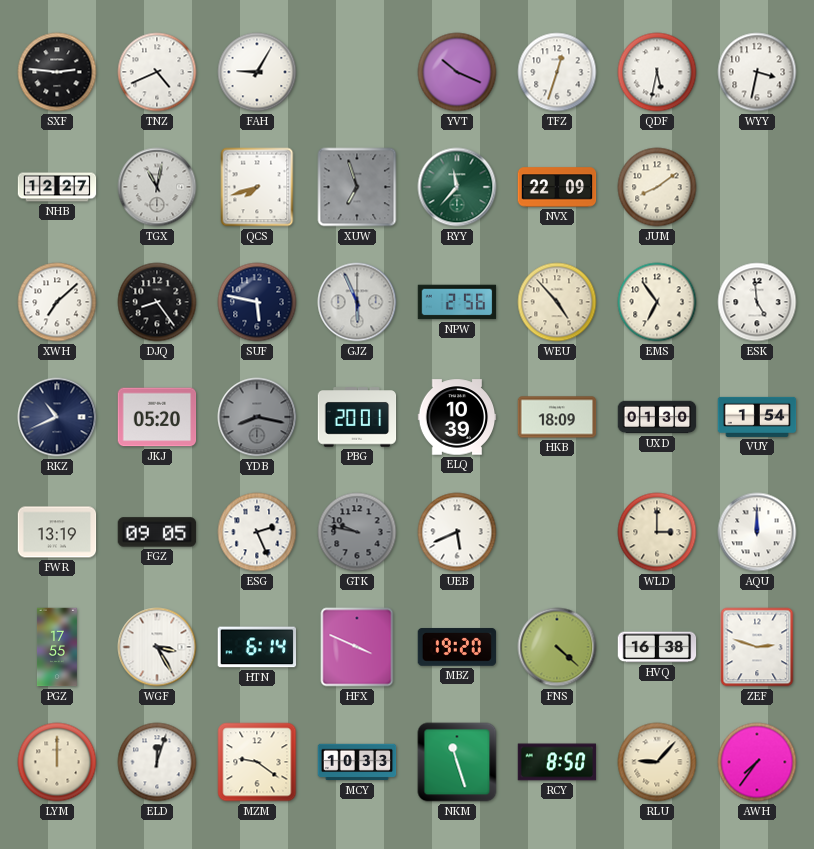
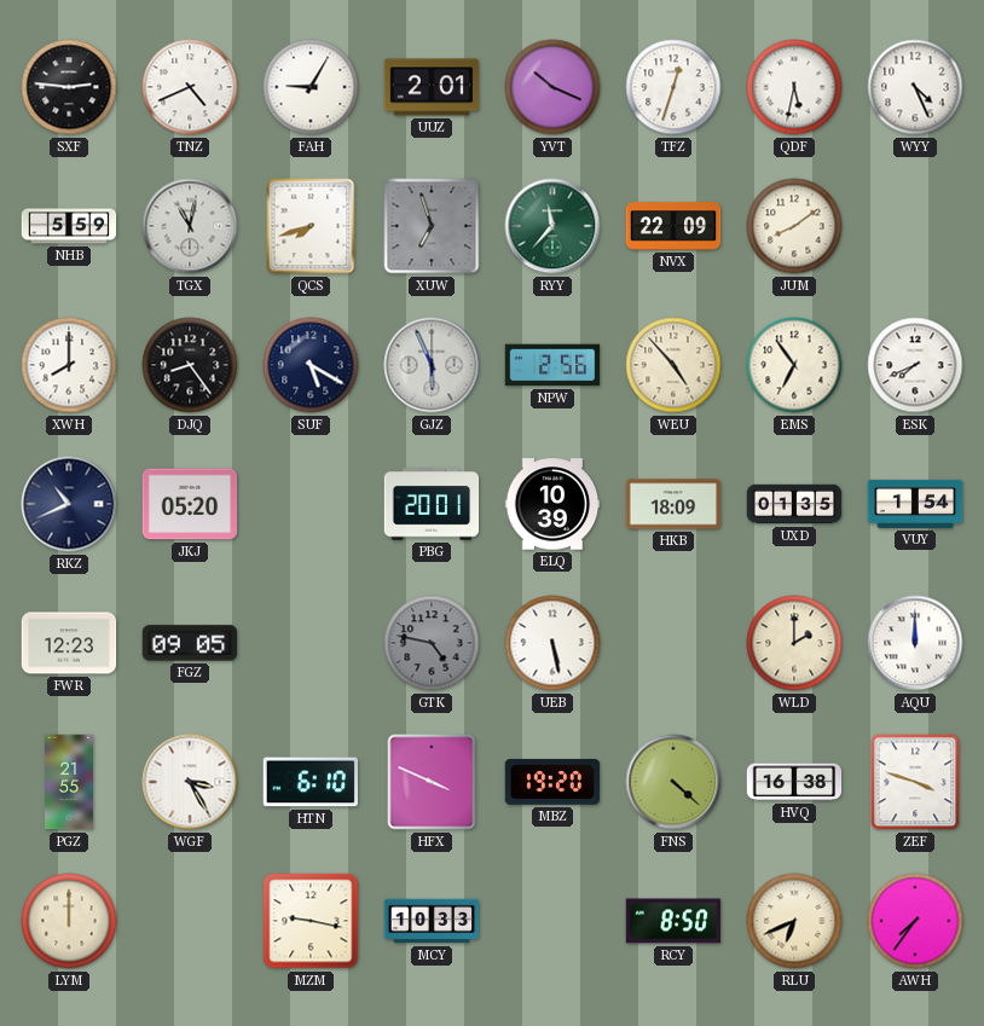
UUZ: none -> 2:01 (432, 87)
WYY: 3:32 -> 4:26 (915, 87)
NHB: 12:27 -> 5:59 (69, 226)
XWH: 7:08 -> 8:00 (69, 365)
SUF: 5:47 -> 5:20 (311, 365)
ESK: 4:59 -> 7:41 (915, 365)
YDB: 8:17 -> none (257, 417)
UXD: 01:30 -> 01:35 (794, 504)
FWR: 13:19 -> 12:23 (69, 643)
ESG: 2:26 -> none (257, 532)
GTK: 9:47 -> 4:47 (432, 643)
UEB: 5:41 -> 5:28 (552, 643)
WLD: 3:00 -> 2:00 (794, 643)
PGZ: 17:55 -> 21:55 (69, 782)
HTN: 6:14 -> 6:10 (309, 782)
ZEF: 2:48 -> 3:48 (915, 782)
ELD: 12:03 -> none (157, 762)
MZM: 9:21 -> 9:17 (311, 921)
NKM: 11:27 -> none (457, 762)
RLU: 9:07 -> 6:41 (794, 921)
